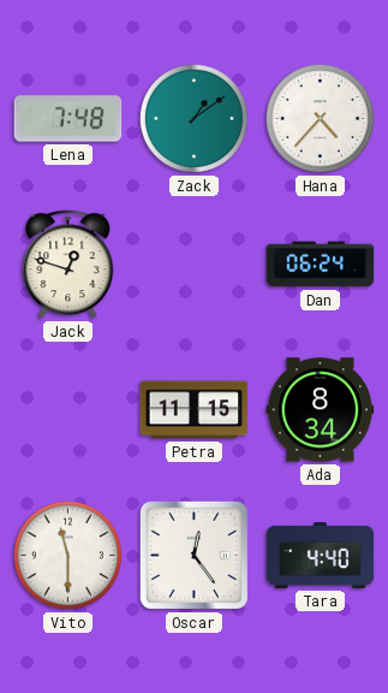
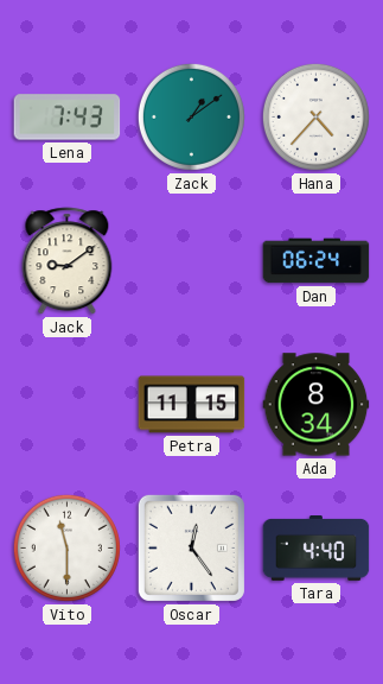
Lena: 7:48 -> 7:43 (68, 118)
Jack: 12:48 -> 9:09 (68, 261)
